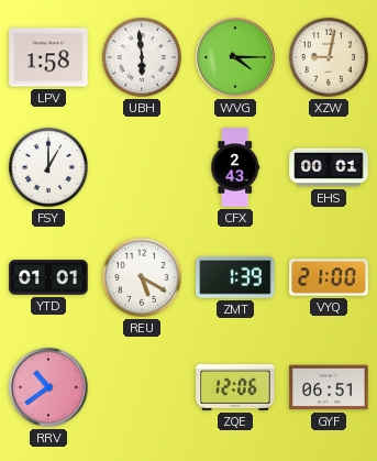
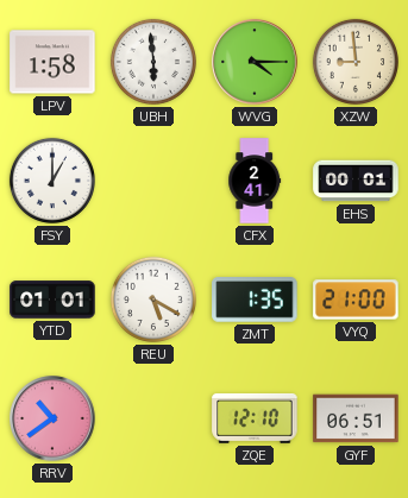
XZW: 9:02 -> 8:59 (356, 62)
CFX: 2:43 -> 2:41 (255, 181)
ZMT: 1:39 -> 1:35 (255, 301)
ZQE: 12:06 -> 12:10 (255, 418)
